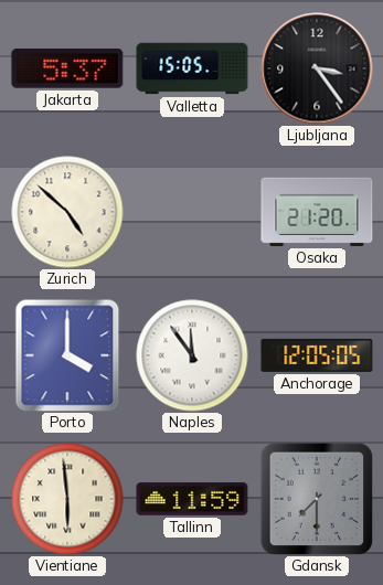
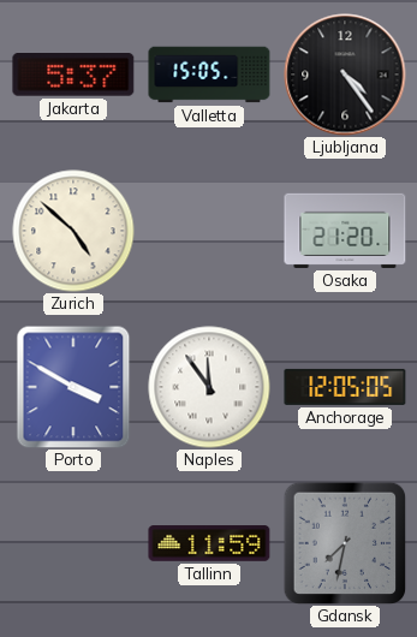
Ljubljana: 3:24 -> 4:24 (345, 75)
Porto: 4:00 -> 3:50 (73, 387)
Vientiane: 5:59 -> none (67, 499)
Gdansk: 7:30 -> 7:32 (345, 543)
